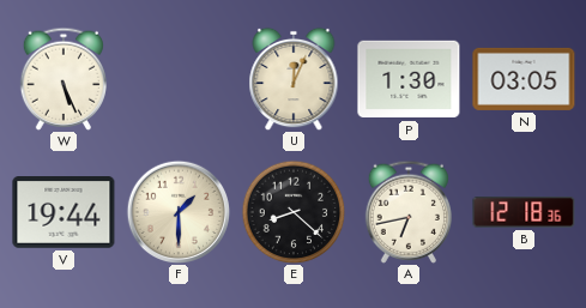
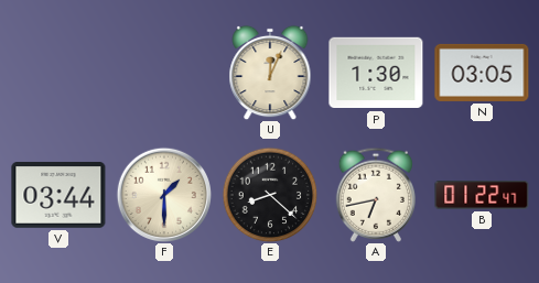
W: 5:26 -> none (62, 79)
V: 19:44 -> 03:44 (58, 196)
B: 12:18 -> 01:22 (482, 195)
